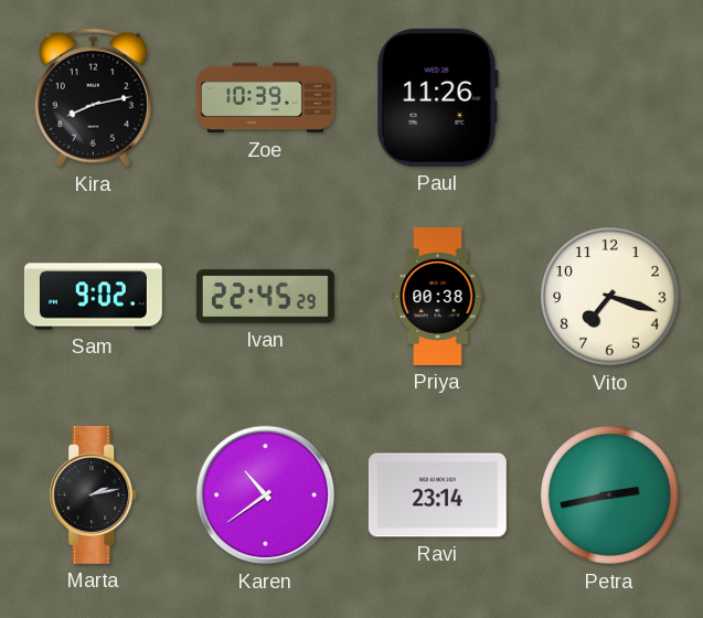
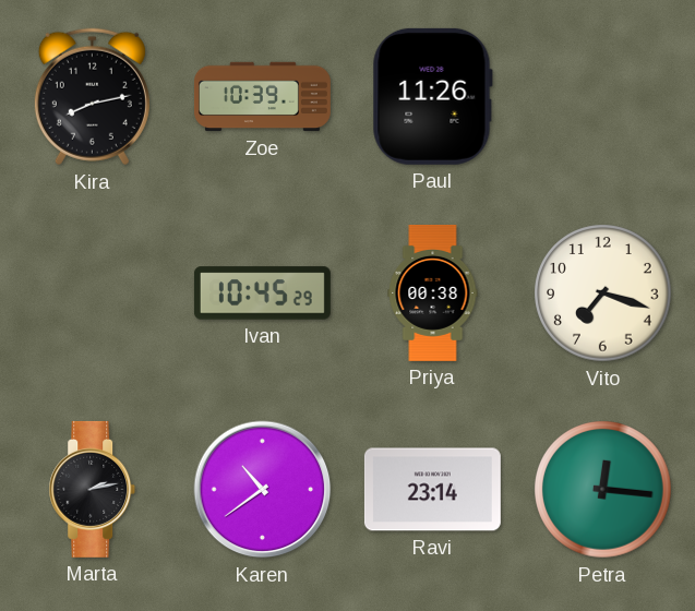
Sam: 9:02 -> none (93, 297)
Ivan: 22:45 -> 10:45 (262, 293)
Petra: 2:43 -> 12:16 (603, 490)
